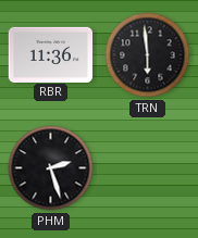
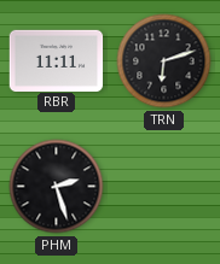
RBR: 11:36 -> 11:11 (57, 60)
TRN: 5:59 -> 6:12 (164, 61)
